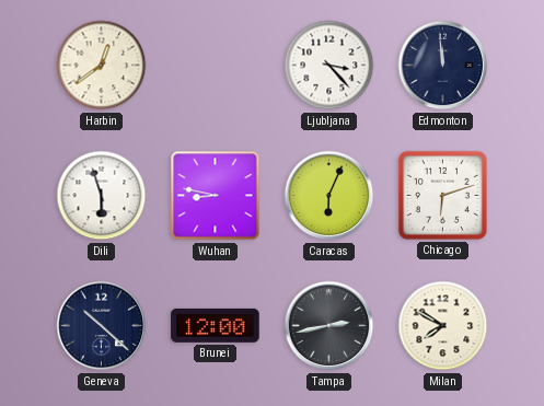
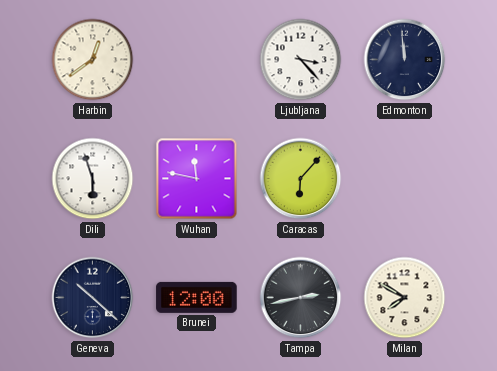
Wuhan: 8:47 -> 11:47 (197, 179)
Caracas: 6:04 -> 6:07 (301, 179)
Chicago: 6:12 -> none (442, 195)
